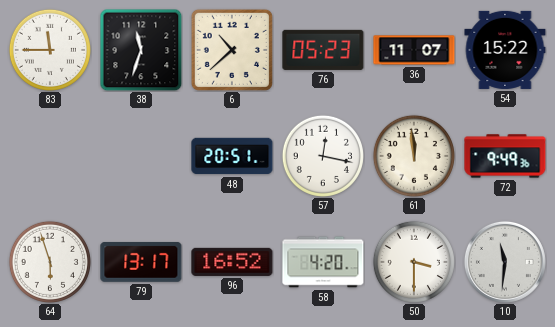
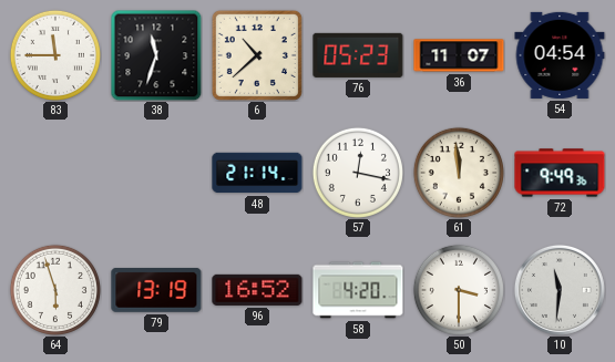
54: 15:22 -> 04:54 (560, 55)
48: 20:51 -> 21:14 (257, 173)
79: 13:17 -> 13:19 (156, 290)
